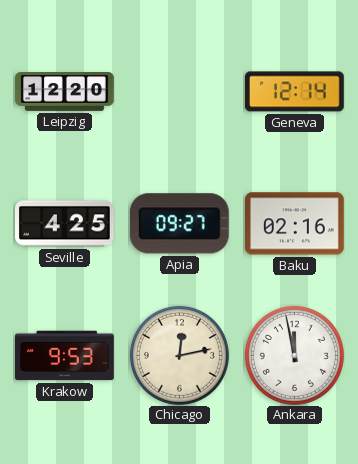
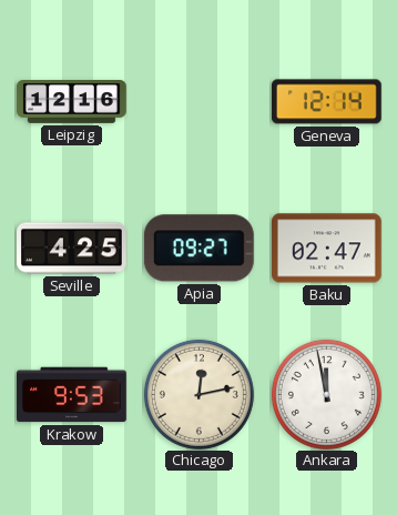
Leipzig: 12:20 -> 12:16 (72, 102)
Baku: 02:16 -> 02:47 (327, 249)
